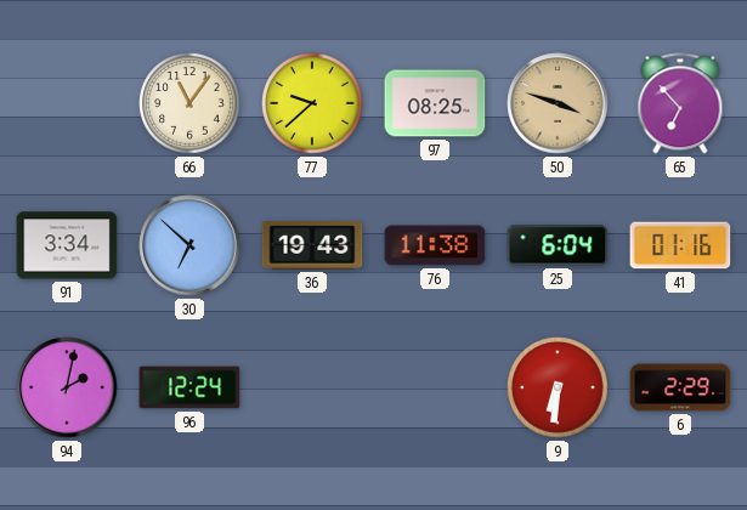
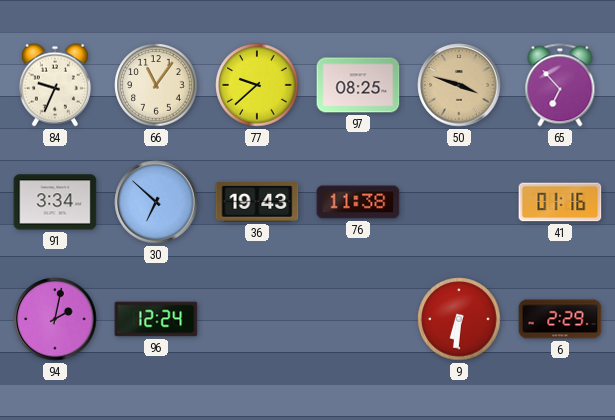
84: none -> 9:34 (55, 85)
25: 6:04 -> none (558, 245)
